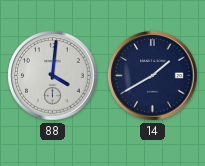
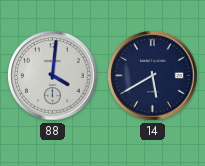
14: 1:40 -> 5:40 (153, 76)
